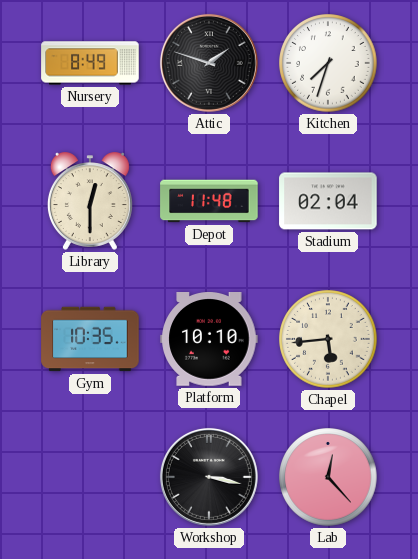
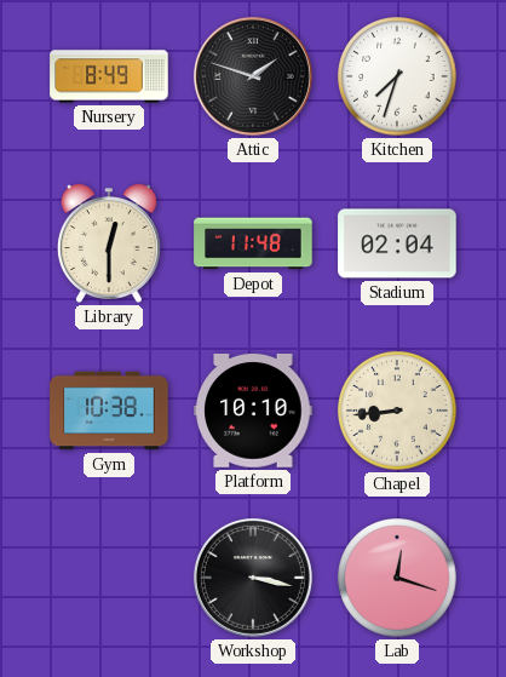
Gym: 10:35 -> 10:38 (109, 411)
Chapel: 5:44 -> 8:44 (397, 411)
Lab: 12:23 -> 12:18 (397, 578)
